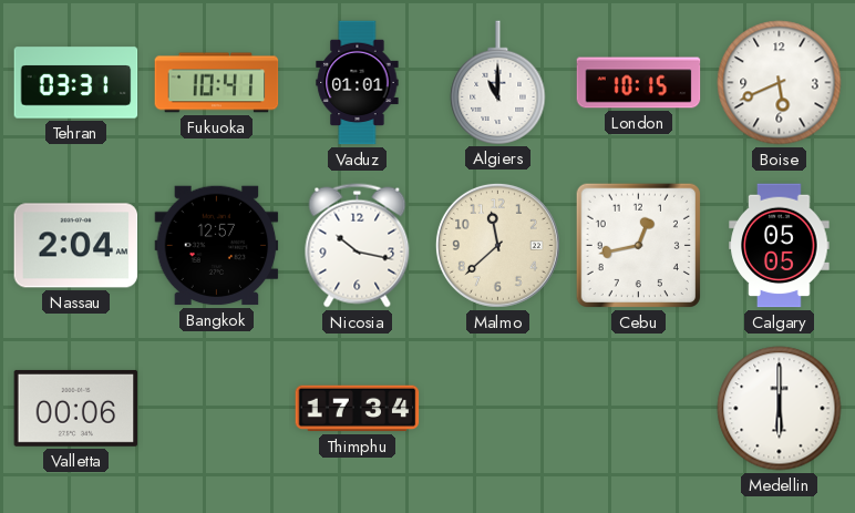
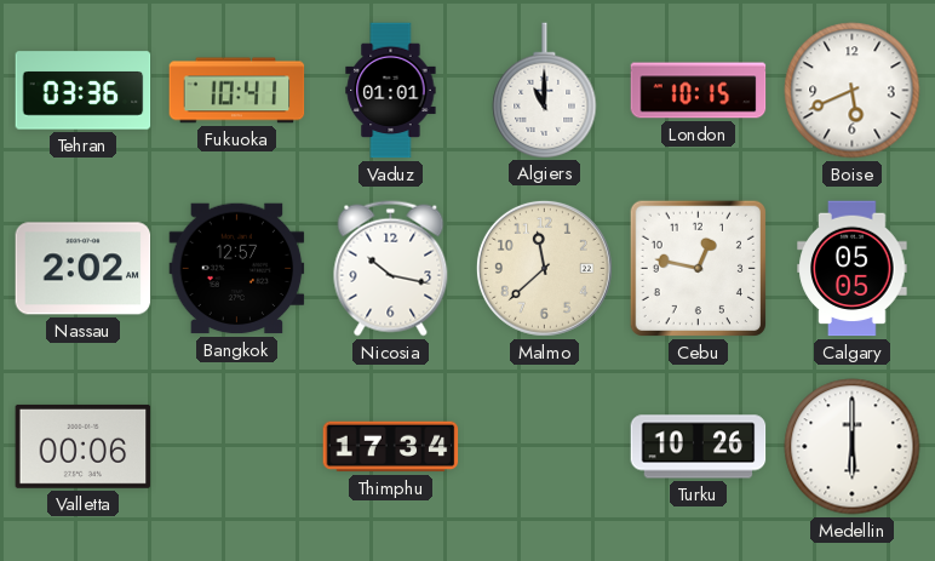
Tehran: 03:31 -> 03:36 (84, 91)
Nassau: 2:04 -> 2:02 (84, 269)
Cebu: 12:43 -> 12:47 (698, 268)
Turku: none -> 10:26 (699, 447)
